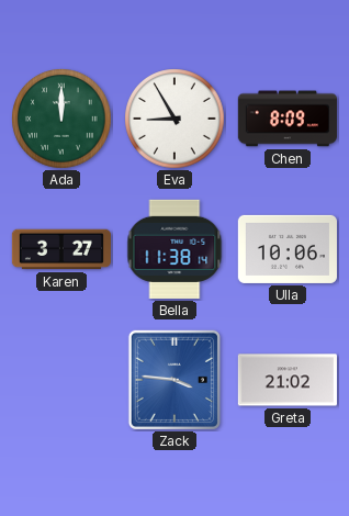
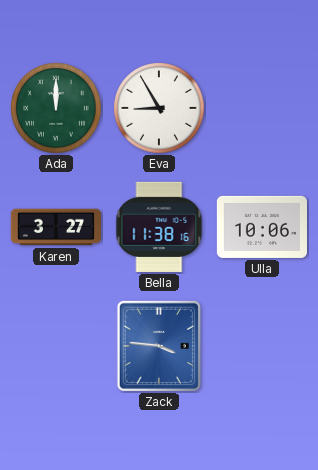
Chen: 8:09 -> none (288, 119)
Bella: 11:38:14 -> 11:38:16 (159, 227)
Greta: 21:02 -> none (288, 380)
